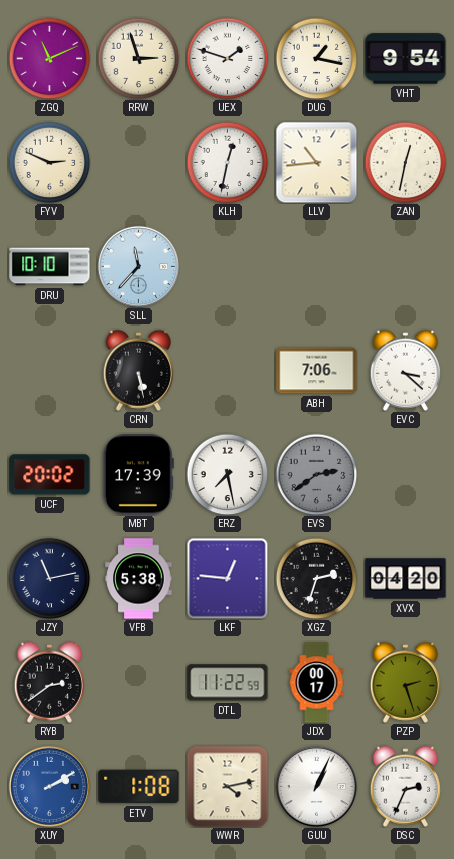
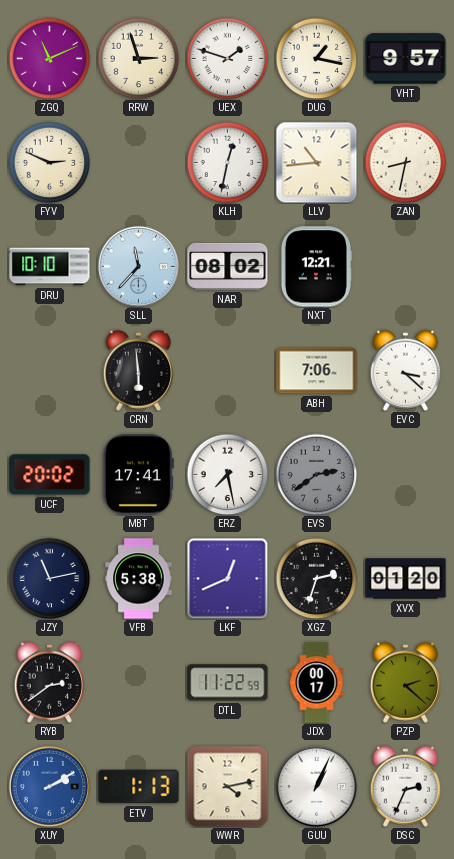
VHT: 9:54 -> 9:57 (406, 59)
ZAN: 12:32 -> 8:32 (405, 162)
NAR: none -> 08:02 (228, 266)
NXT: none -> 12:21 (316, 267)
CRN: 5:28 -> 5:59 (138, 370)
MBT: 17:39 -> 17:41 (138, 475)
LKF: 12:46 -> 12:41 (227, 578)
XVX: 04:20 -> 01:20 (406, 579)
PZP: 2:27 -> 2:22 (405, 682)
ETV: 1:08 -> 1:13 (139, 787)
